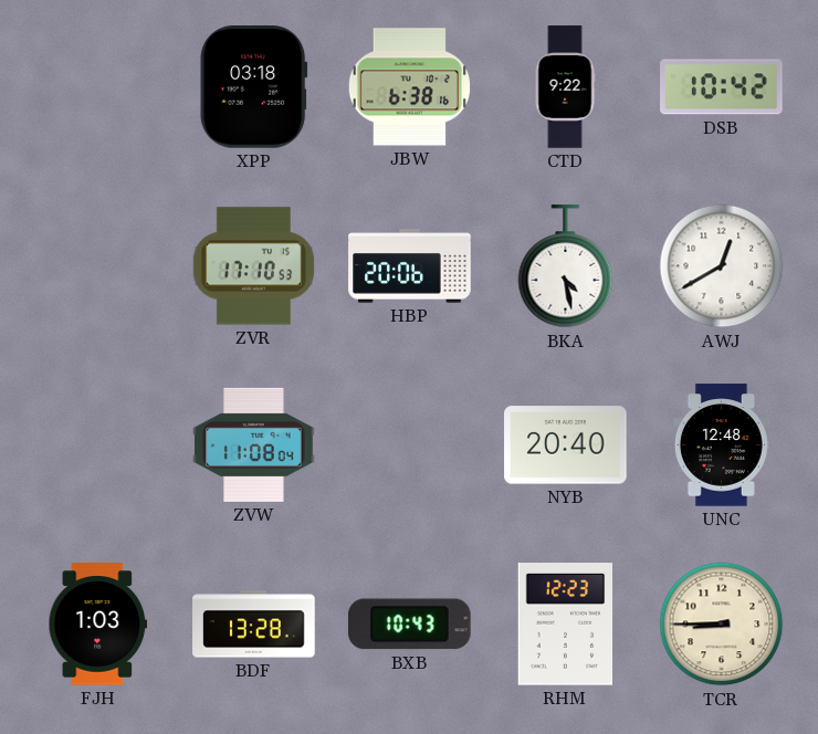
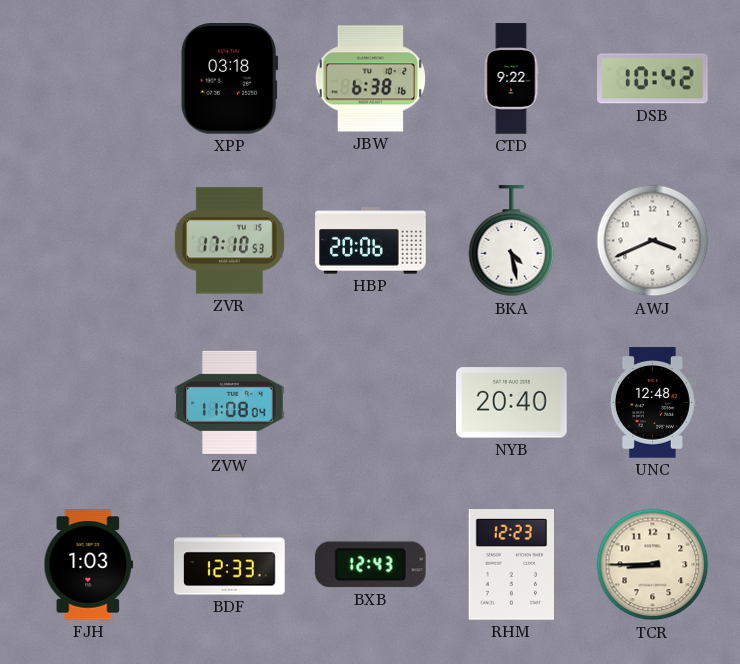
AWJ: 12:40 -> 3:41 (653, 241)
BDF: 13:28 -> 12:33 (230, 565)
BXB: 10:43 -> 12:43 (370, 565)
